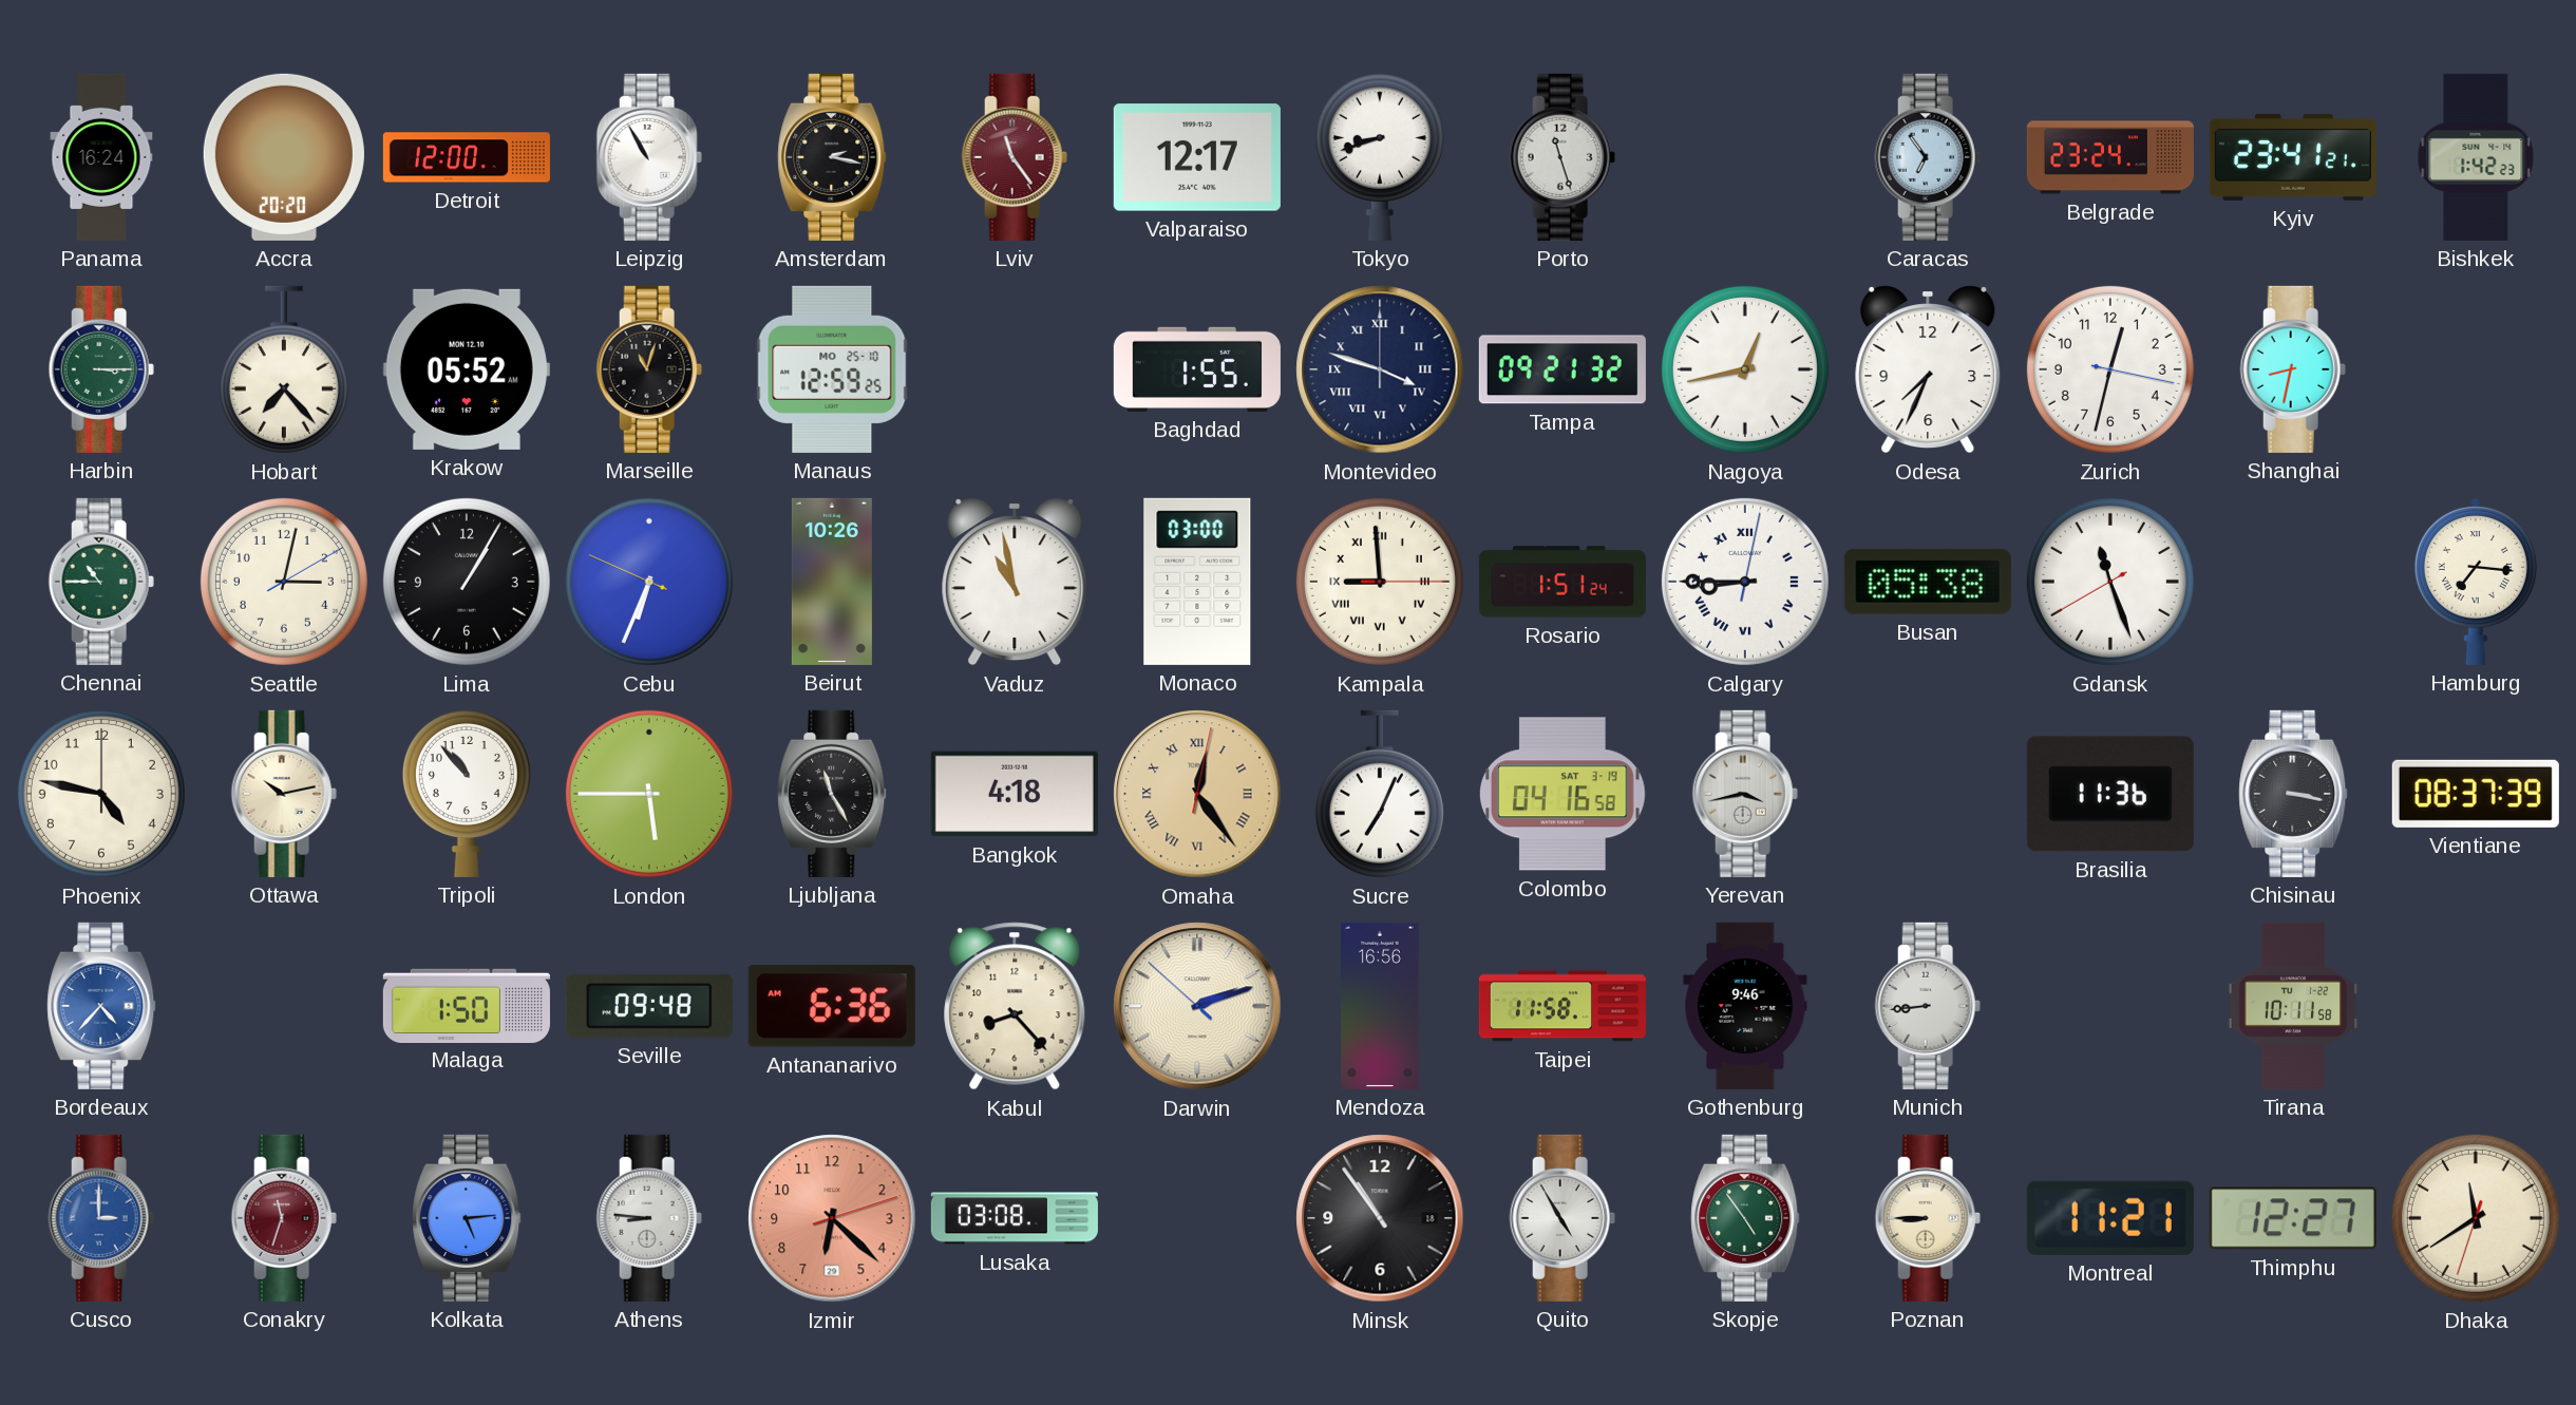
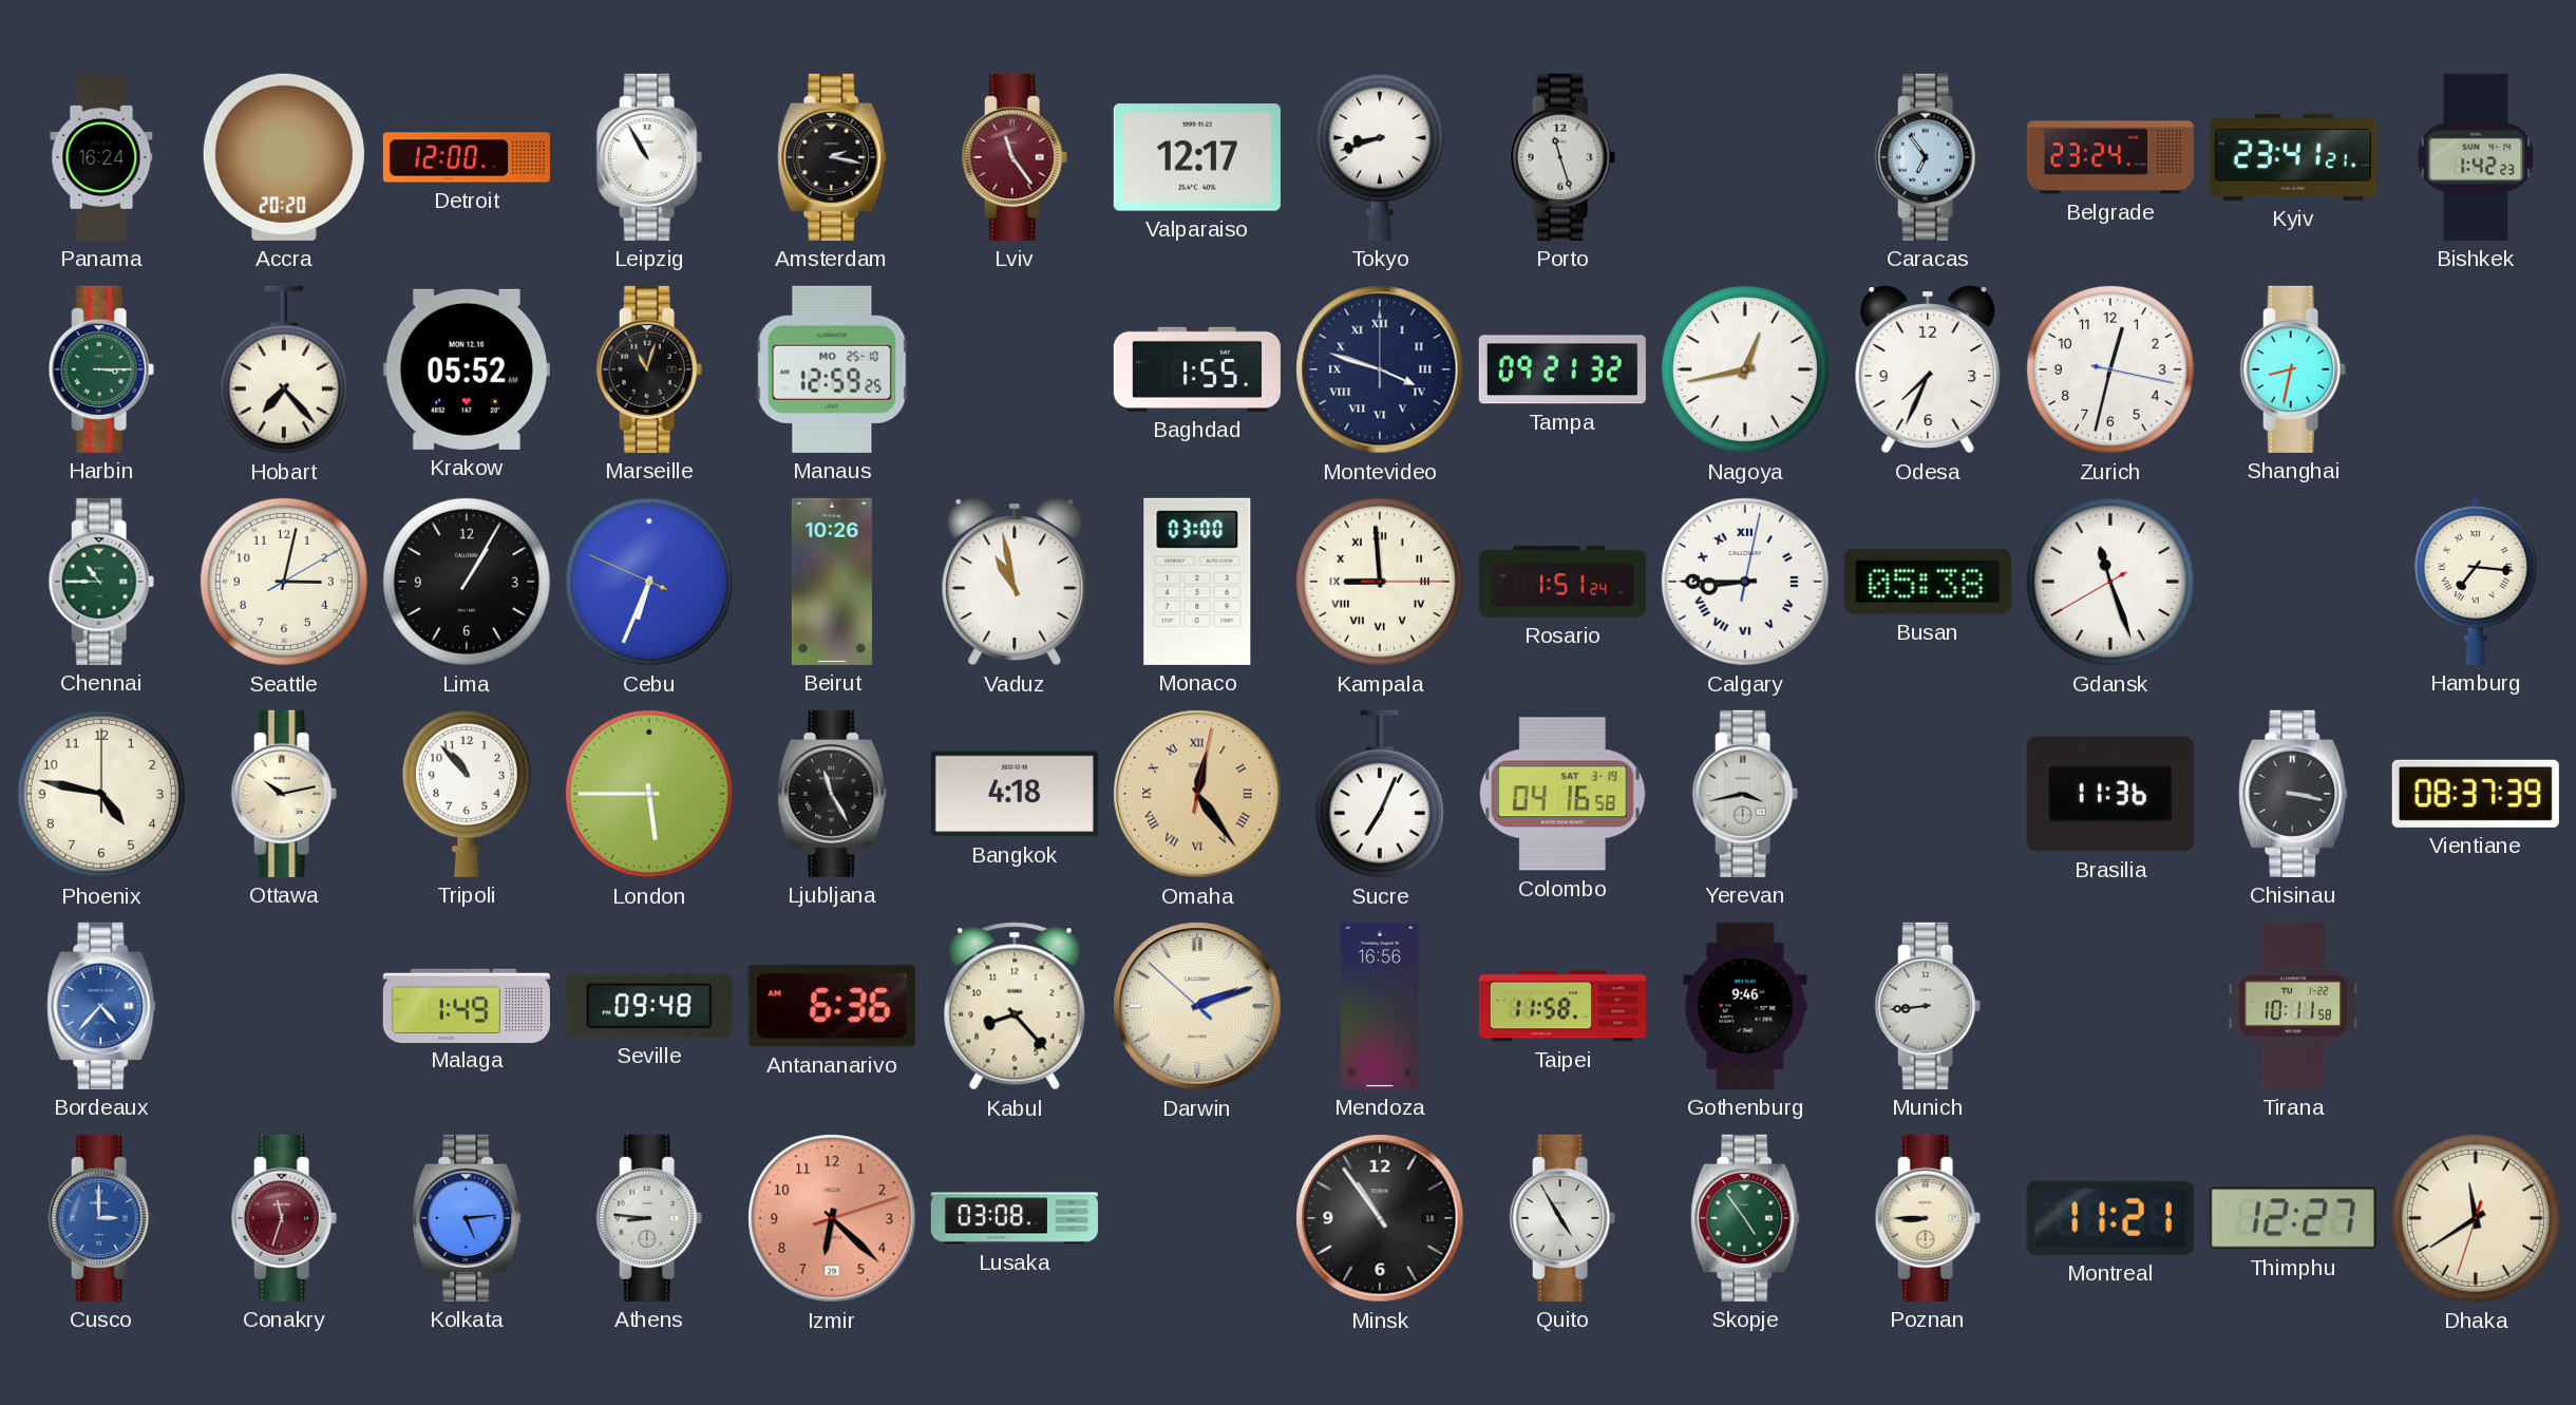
Malaga: 1:50 -> 1:49 (467, 1005)
